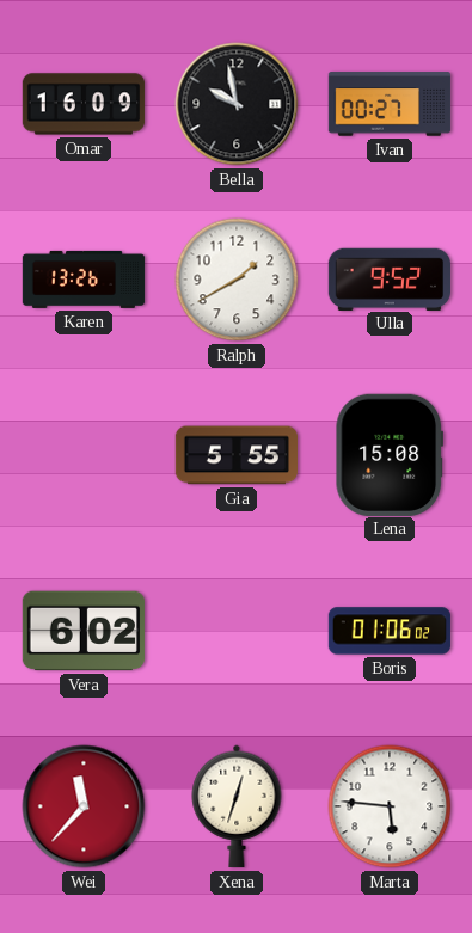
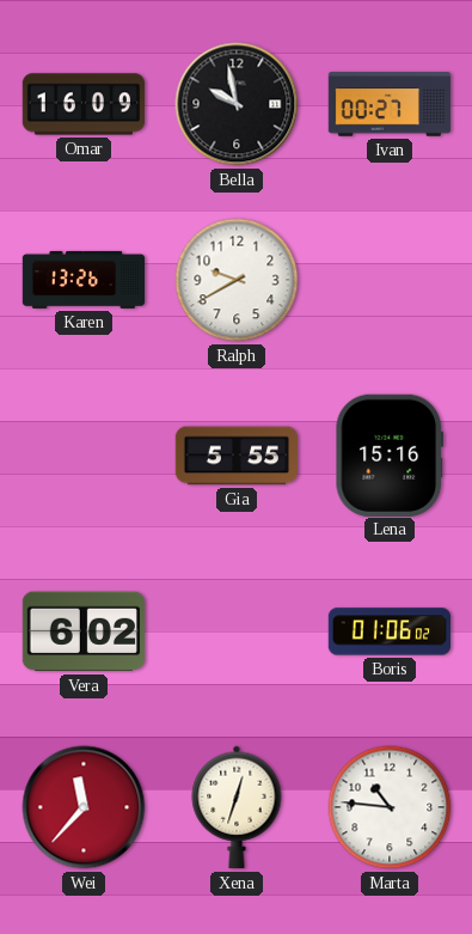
Ralph: 1:40 -> 9:40 (237, 280)
Ulla: 9:52 -> none (388, 278)
Lena: 15:08 -> 15:16 (388, 454)
Marta: 5:46 -> 10:46 (390, 807)
